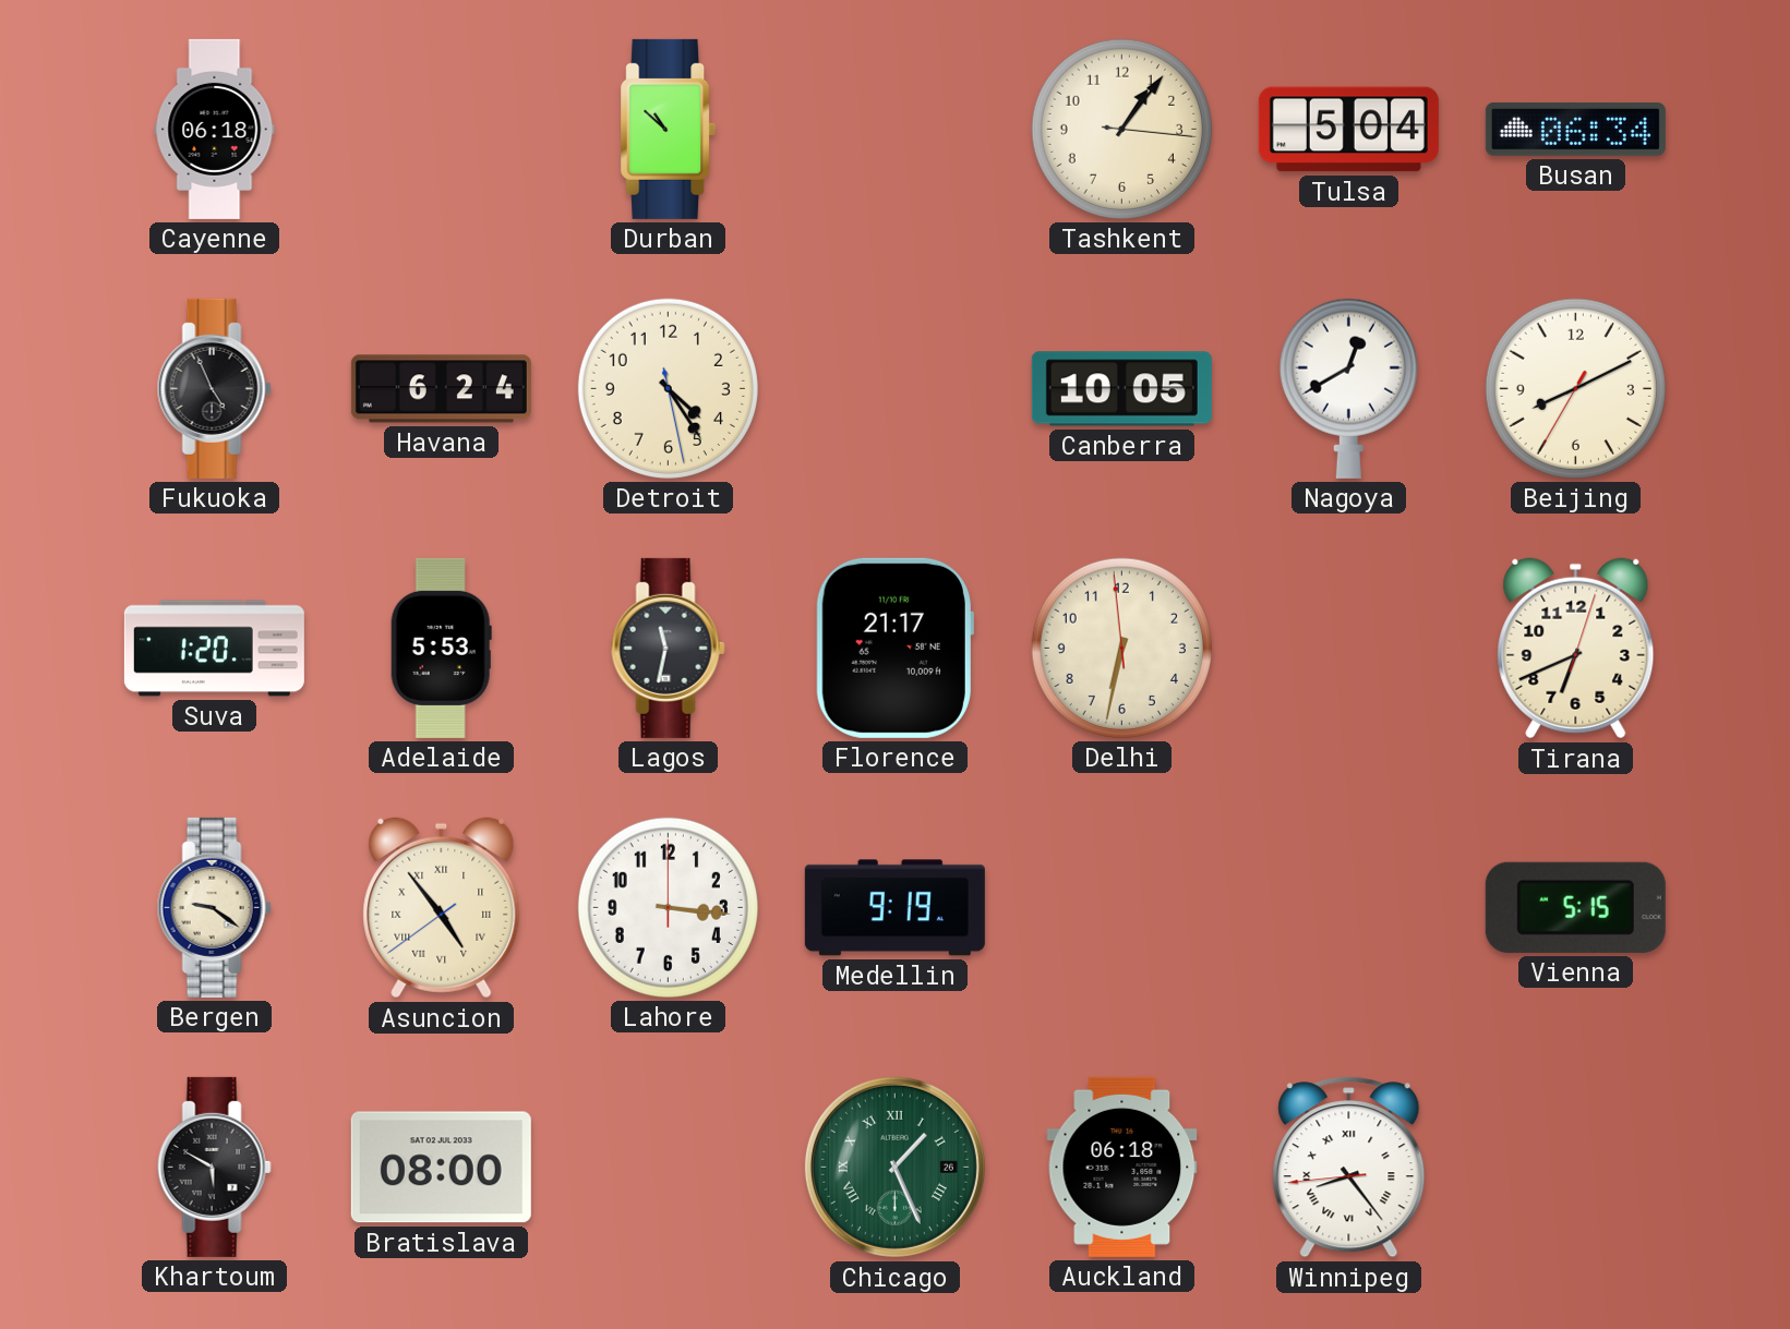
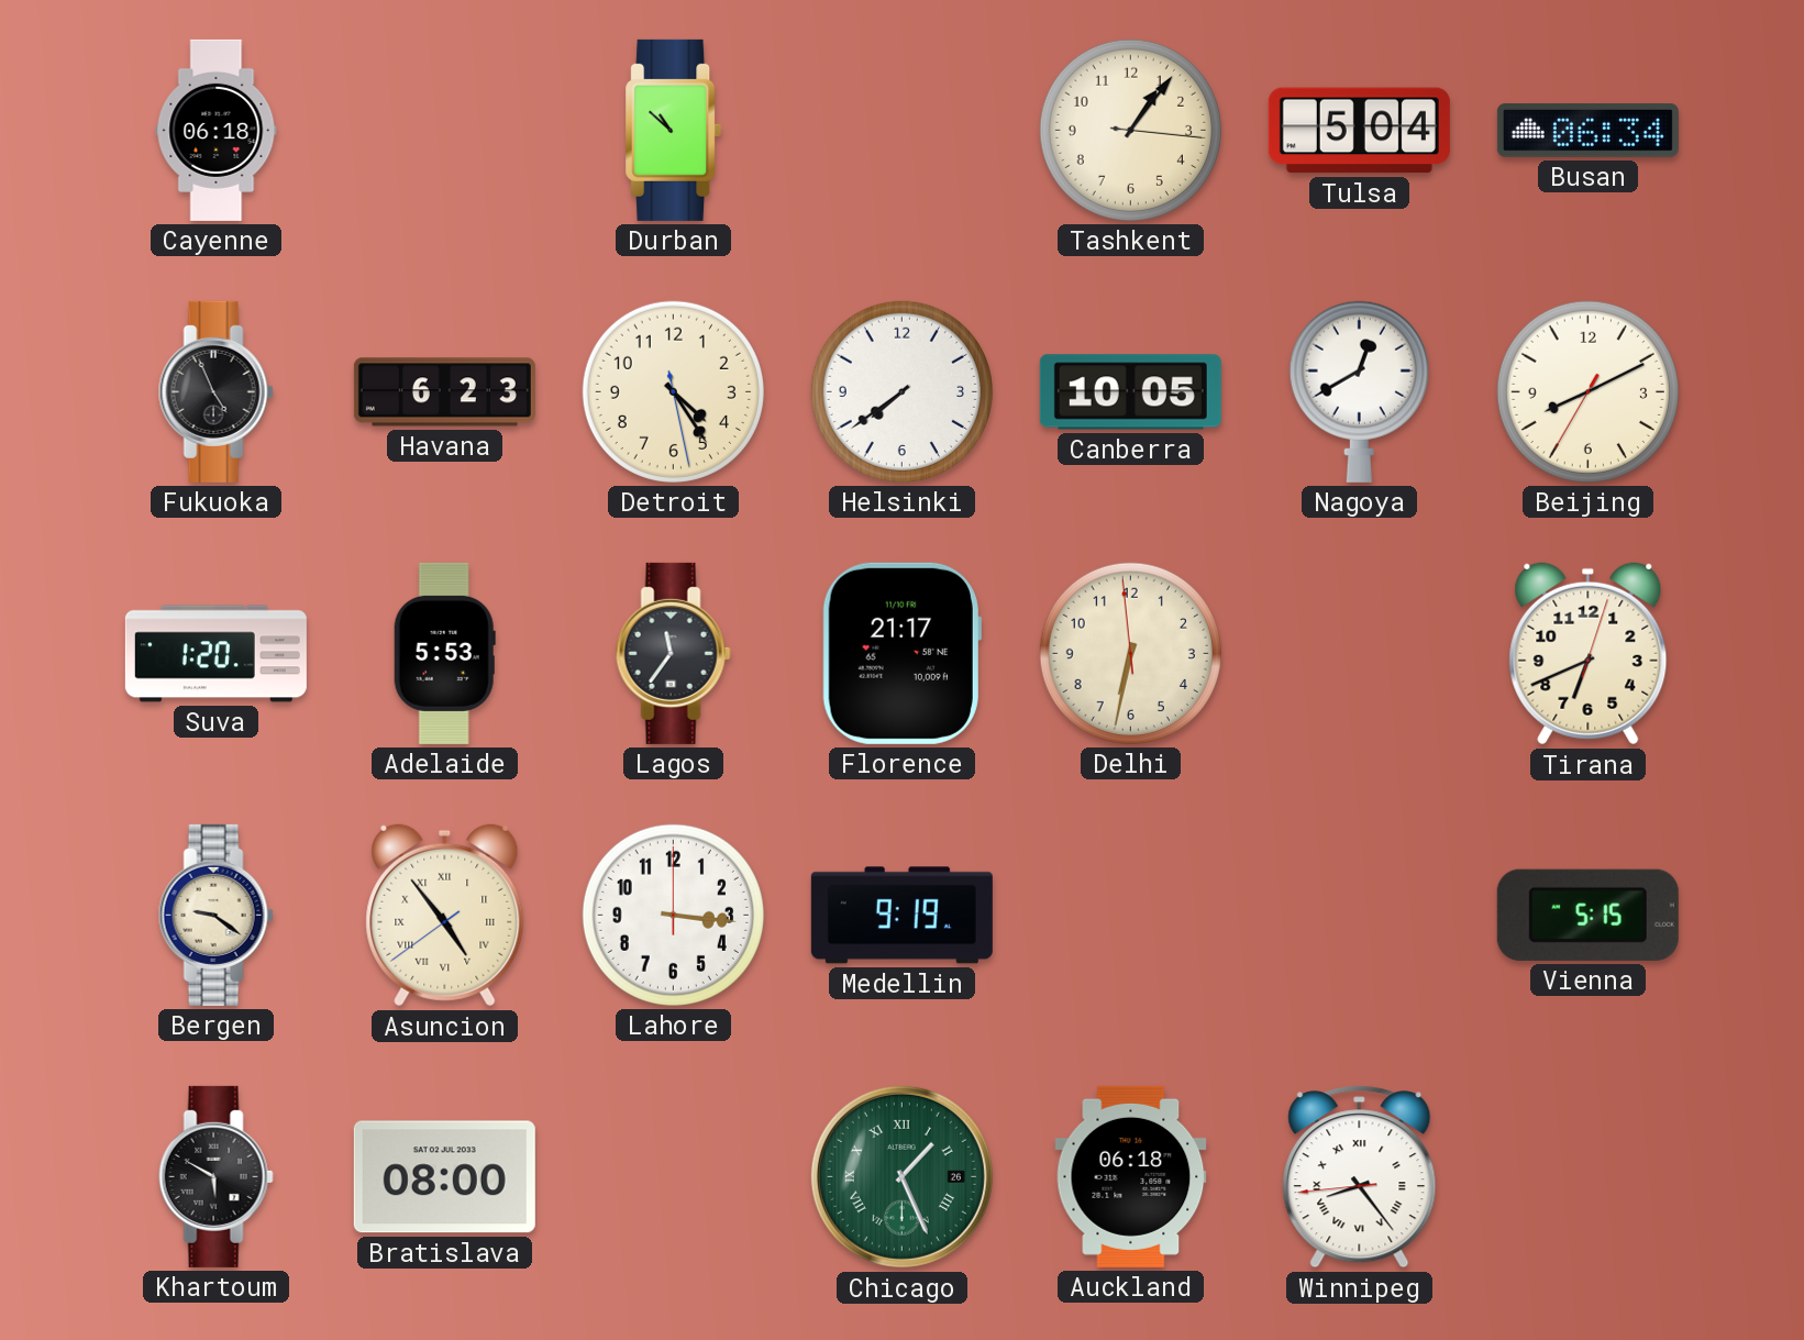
Havana: 6:24 -> 6:23 (444, 392)
Helsinki: none -> 7:39 (901, 391)
Lagos: 11:32 -> 11:36 (673, 653)
